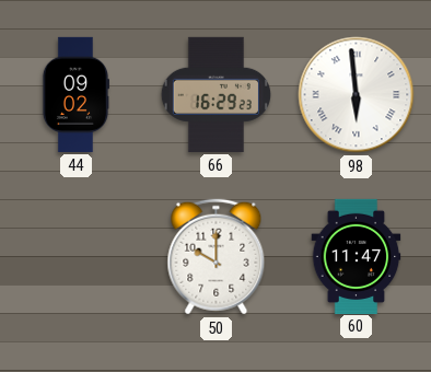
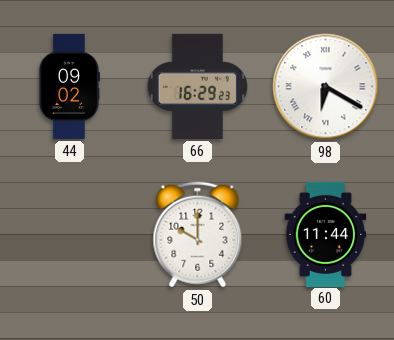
98: 5:59 -> 6:20 (326, 87)
60: 11:47 -> 11:44 (326, 234)
